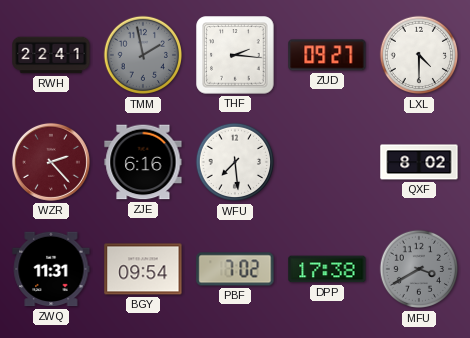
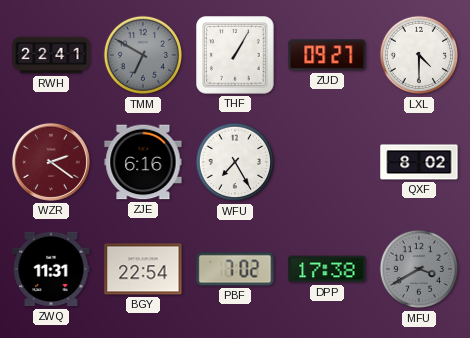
TMM: 1:58 -> 6:50 (143, 55)
THF: 2:16 -> 1:05 (235, 55)
WZR: 2:23 -> 2:21 (51, 162)
WFU: 7:29 -> 7:25 (235, 162)
BGY: 09:54 -> 22:54 (143, 269)
